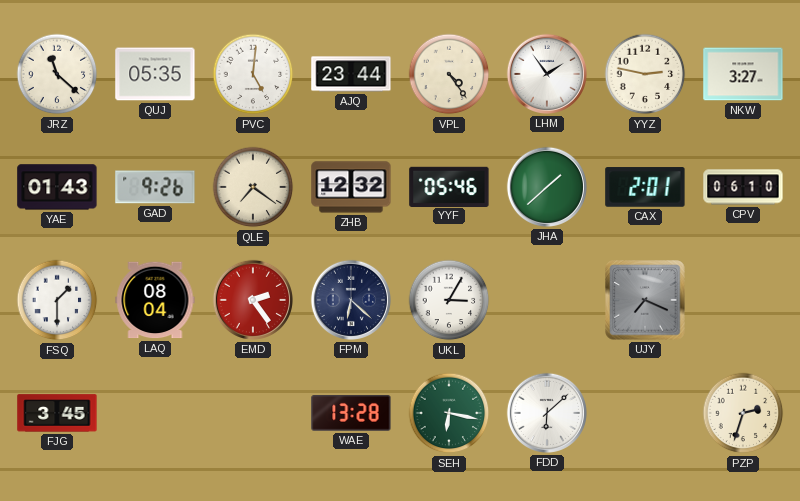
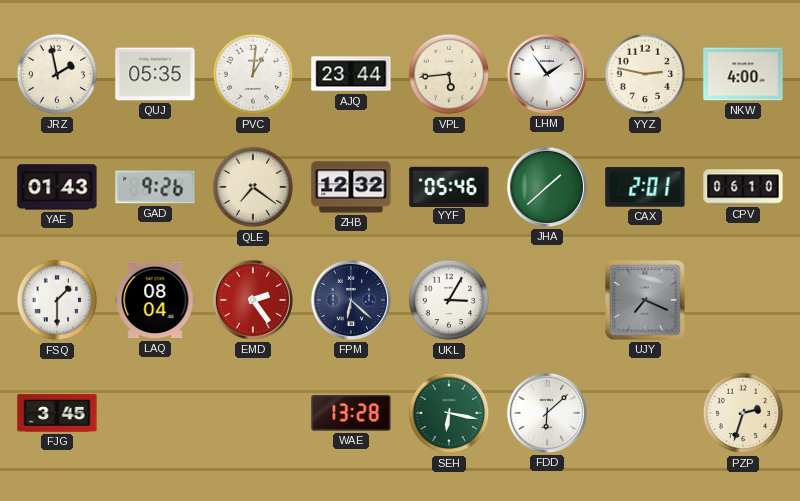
JRZ: 11:22 -> 1:58 (57, 74)
PVC: 5:01 -> 1:01 (253, 74)
VPL: 4:24 -> 5:44 (449, 74)
NKW: 3:27 -> 4:00 (743, 74)
